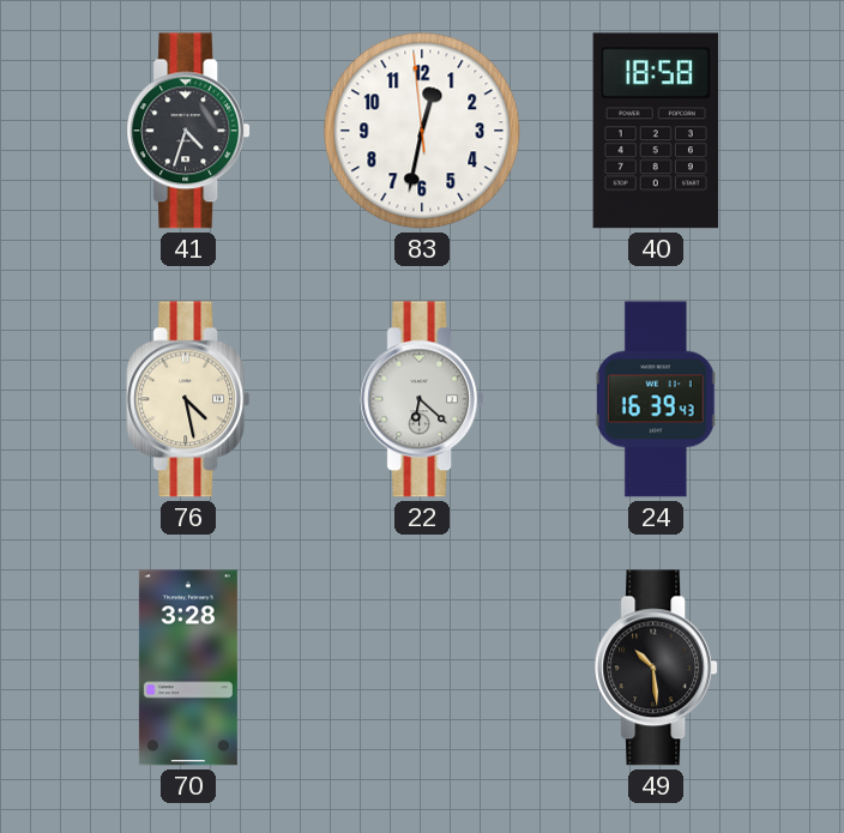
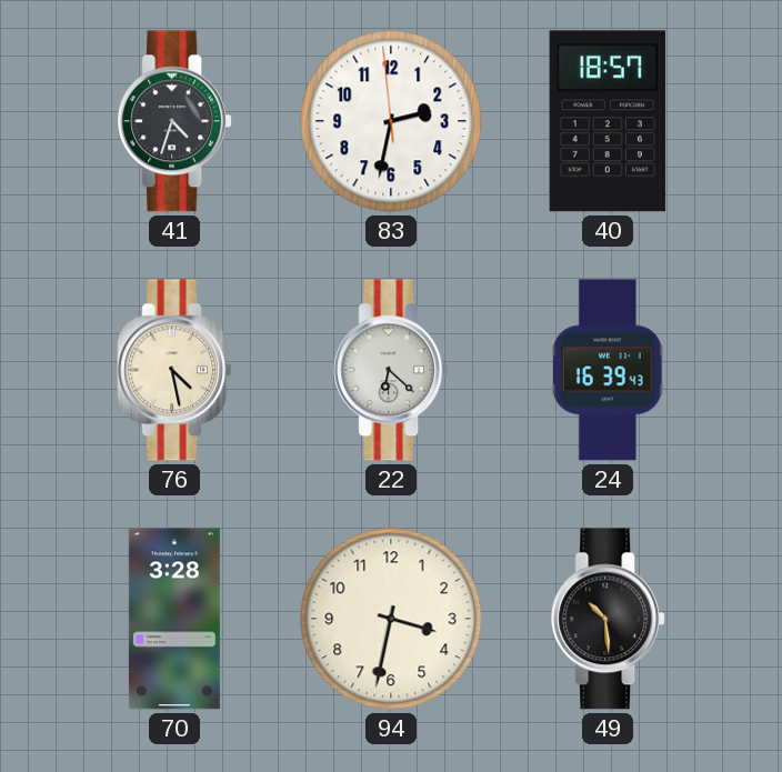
83: 12:31 -> 2:31 (391, 121)
40: 18:58 -> 18:57 (608, 121)
94: none -> 3:32 (391, 619)
